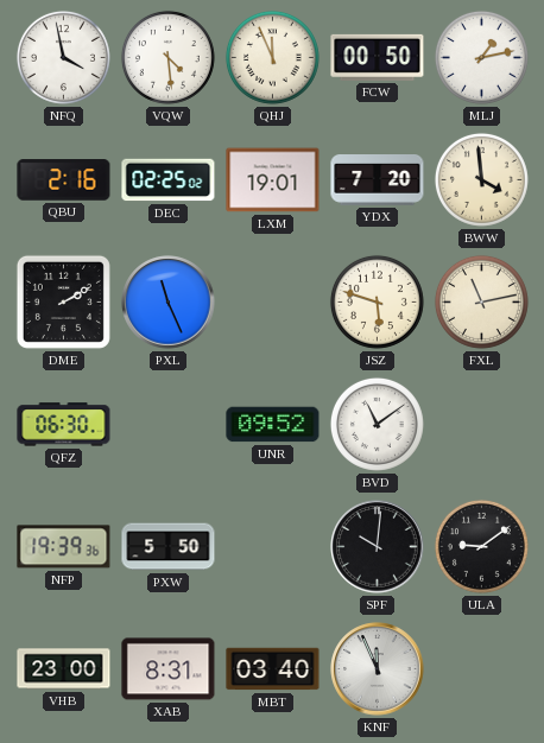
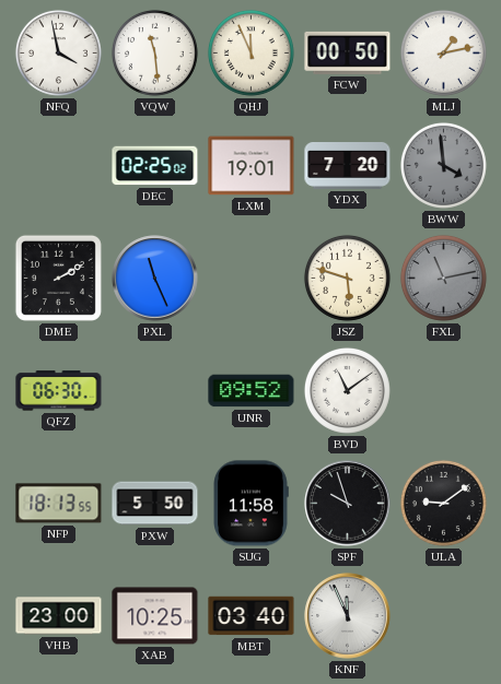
VQW: 4:29 -> 11:29 (154, 52)
QBU: 2:16 -> none (64, 180)
BWW dial: cream -> grey (443, 165)
FXL dial: cream -> grey (443, 278)
NFP: 19:39 -> 18:13 (59, 504)
SUG: none -> 11:58 (250, 504)
SPF: 10:01 -> 9:57 (348, 504)
XAB: 8:31 -> 10:25 (155, 616)
